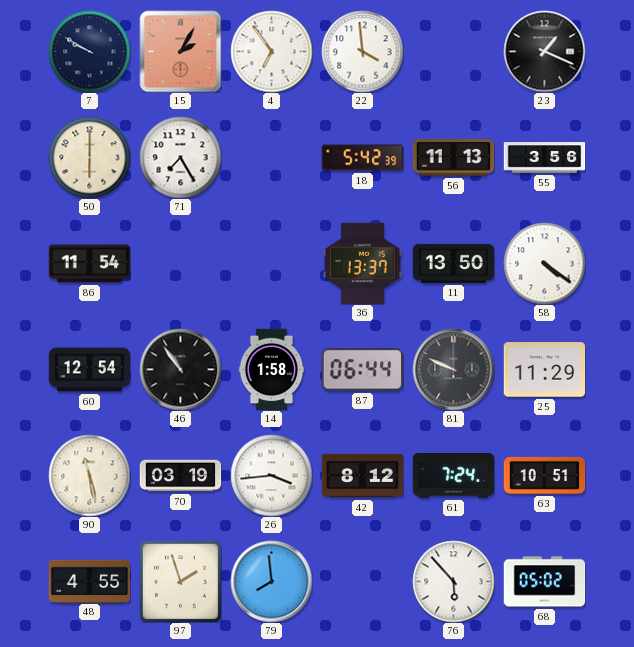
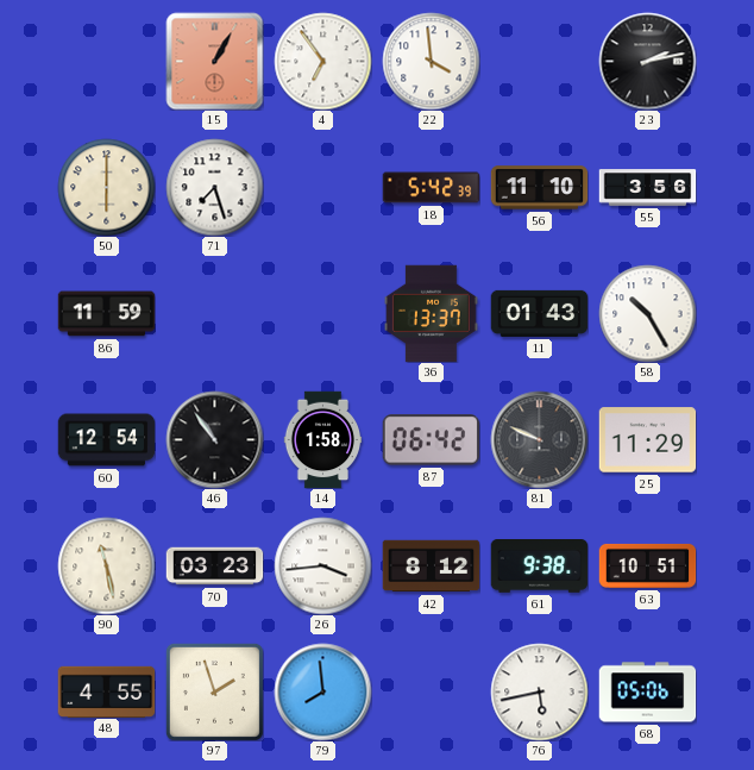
7: 9:50 -> none (89, 51)
15: 2:05 -> 1:05 (214, 61)
23: 1:19 -> 2:13 (647, 61)
71: 7:25 -> 7:27 (214, 187)
56: 11:13 -> 11:10 (539, 188)
86: 11:54 -> 11:59 (106, 314)
11: 13:50 -> 01:43 (539, 313)
58: 4:21 -> 10:25 (647, 313)
87: 06:44 -> 06:42 (431, 440)
70: 03:19 -> 03:23 (214, 566)
61: 7:24 -> 9:38 (539, 566)
76: 5:53 -> 5:43 (539, 691)
68: 05:02 -> 05:06 (647, 693)
